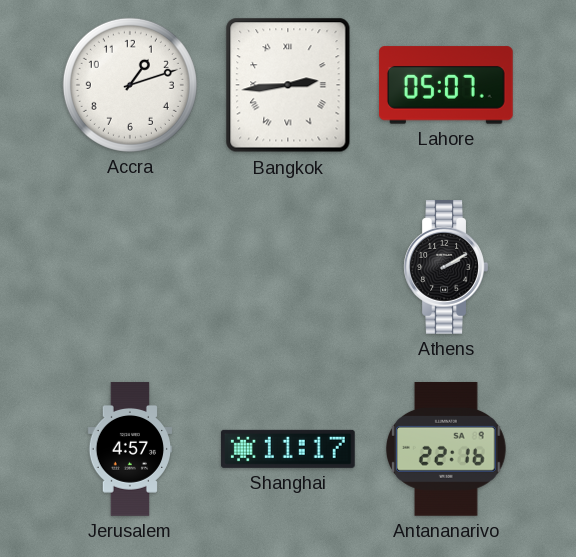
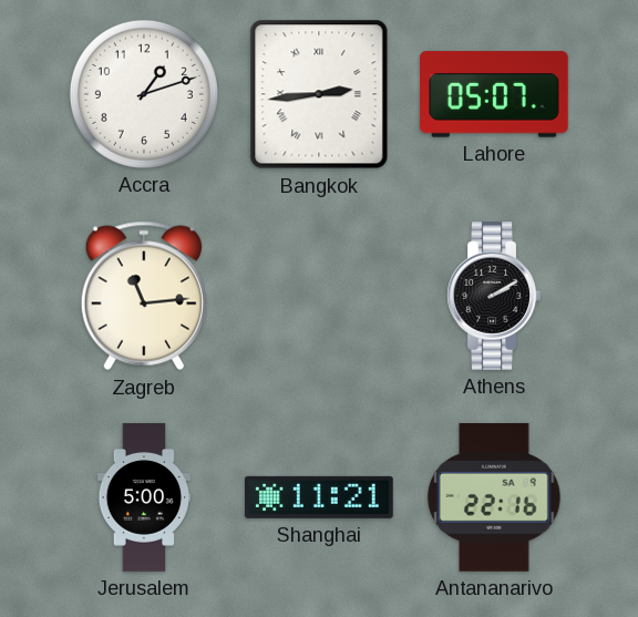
Zagreb: none -> 11:14 (144, 296)
Jerusalem: 4:57 -> 5:00 (144, 497)
Shanghai: 11:17 -> 11:21 (319, 497)
